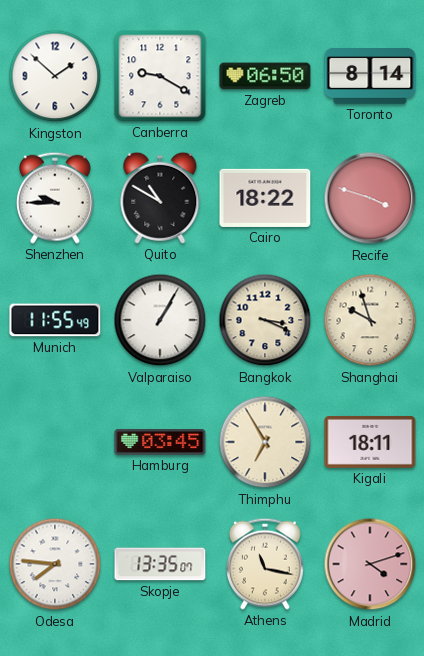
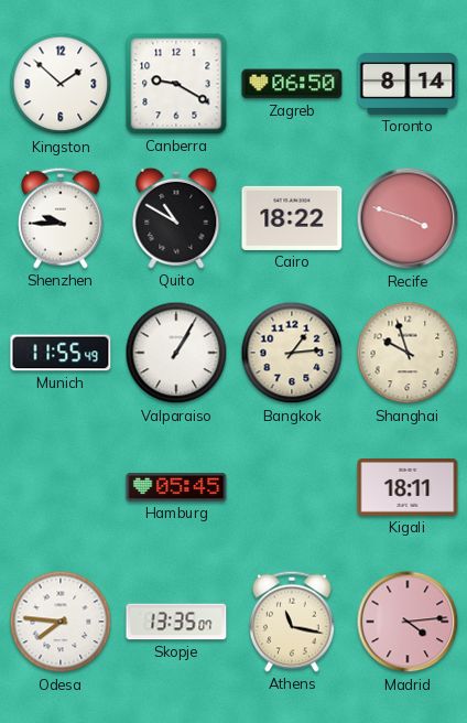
Bangkok: 3:19 -> 1:14 (292, 353)
Hamburg: 03:45 -> 05:45 (176, 487)
Thimphu: 6:55 -> none (265, 442)
Madrid: 4:12 -> 4:14 (408, 622)
